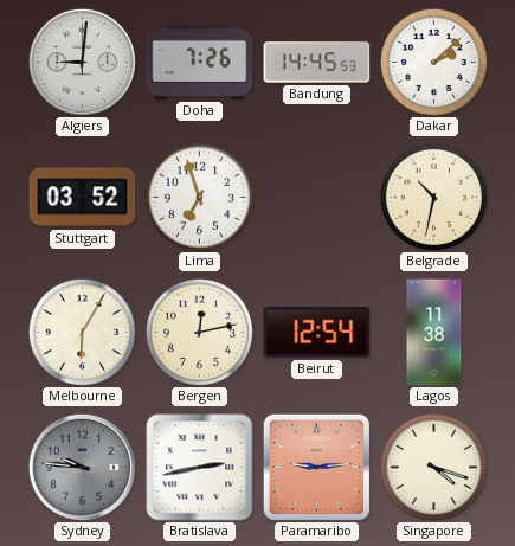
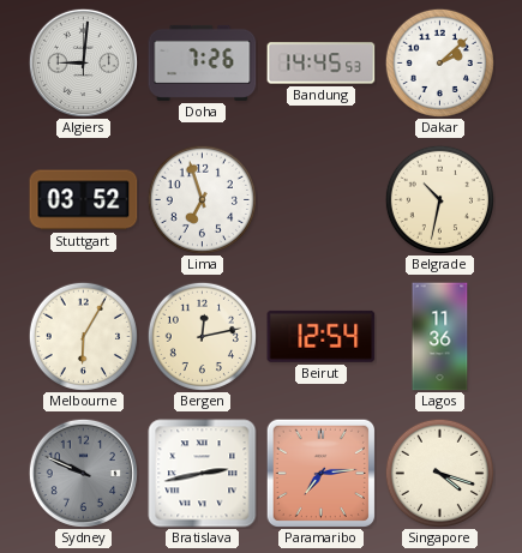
Lagos: 11:38 -> 11:36 (440, 337)
Sydney: 9:46 -> 9:49 (83, 473)
Paramaribo: 9:14 -> 7:14 (320, 473)
